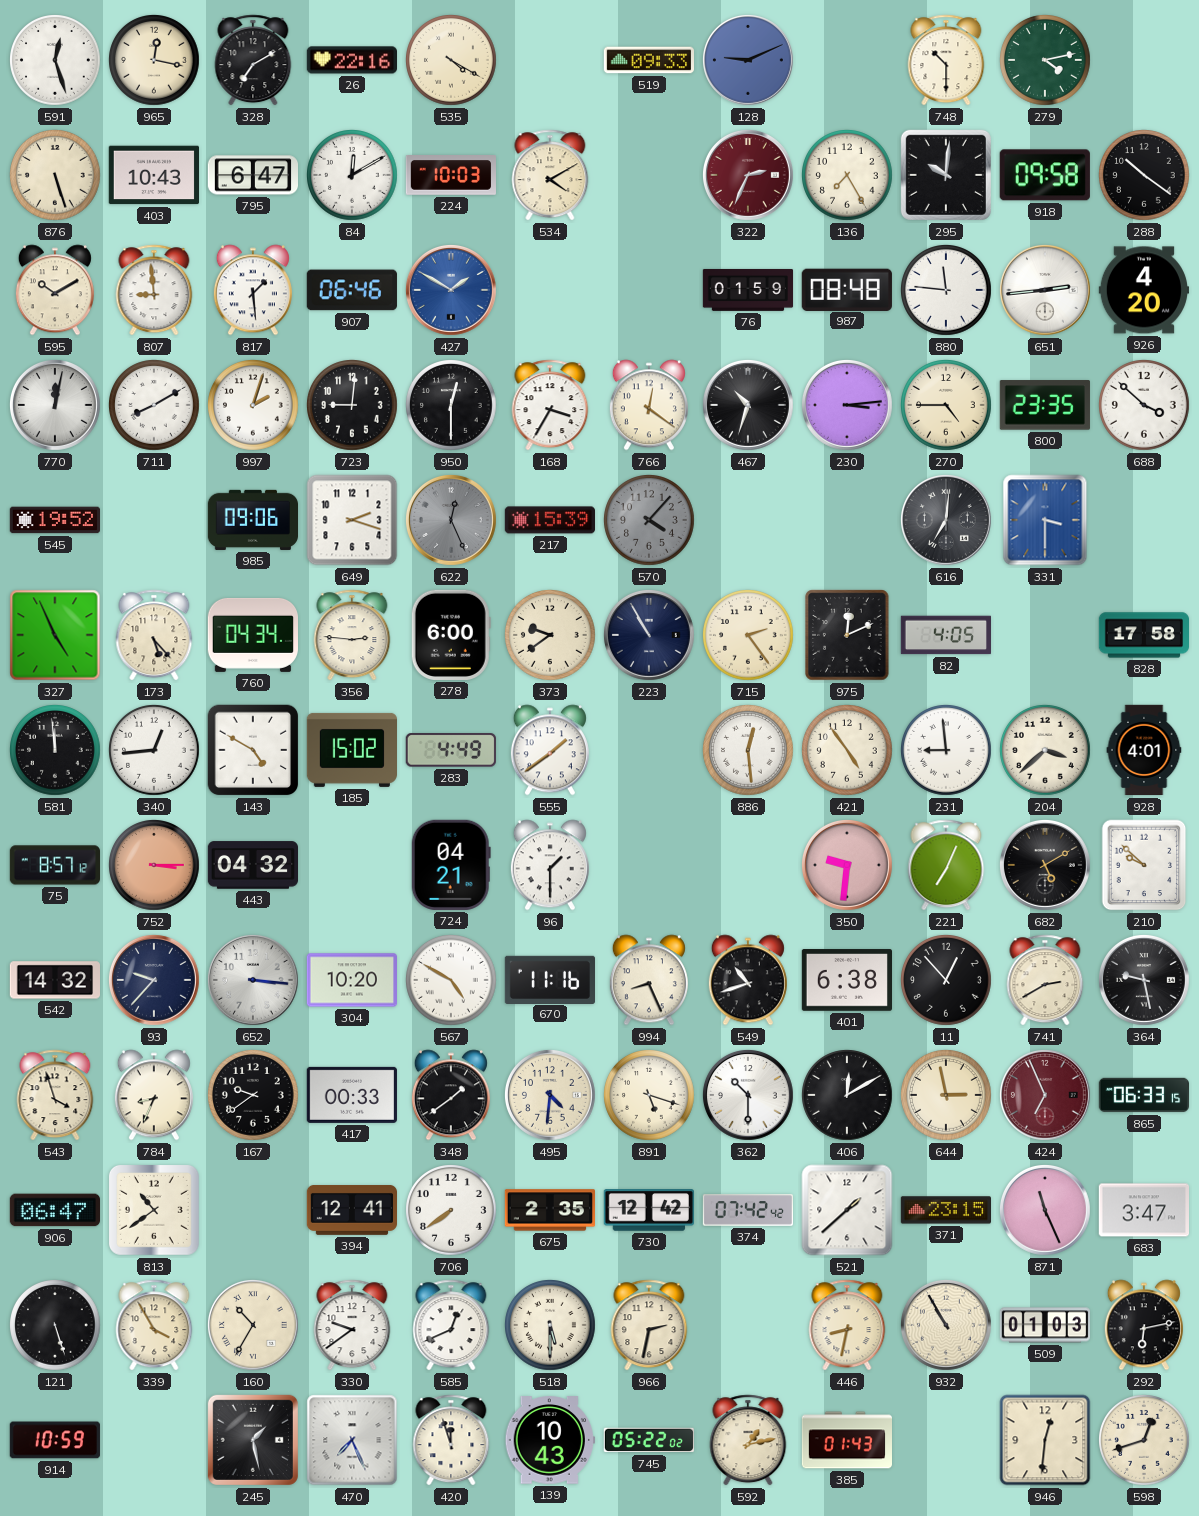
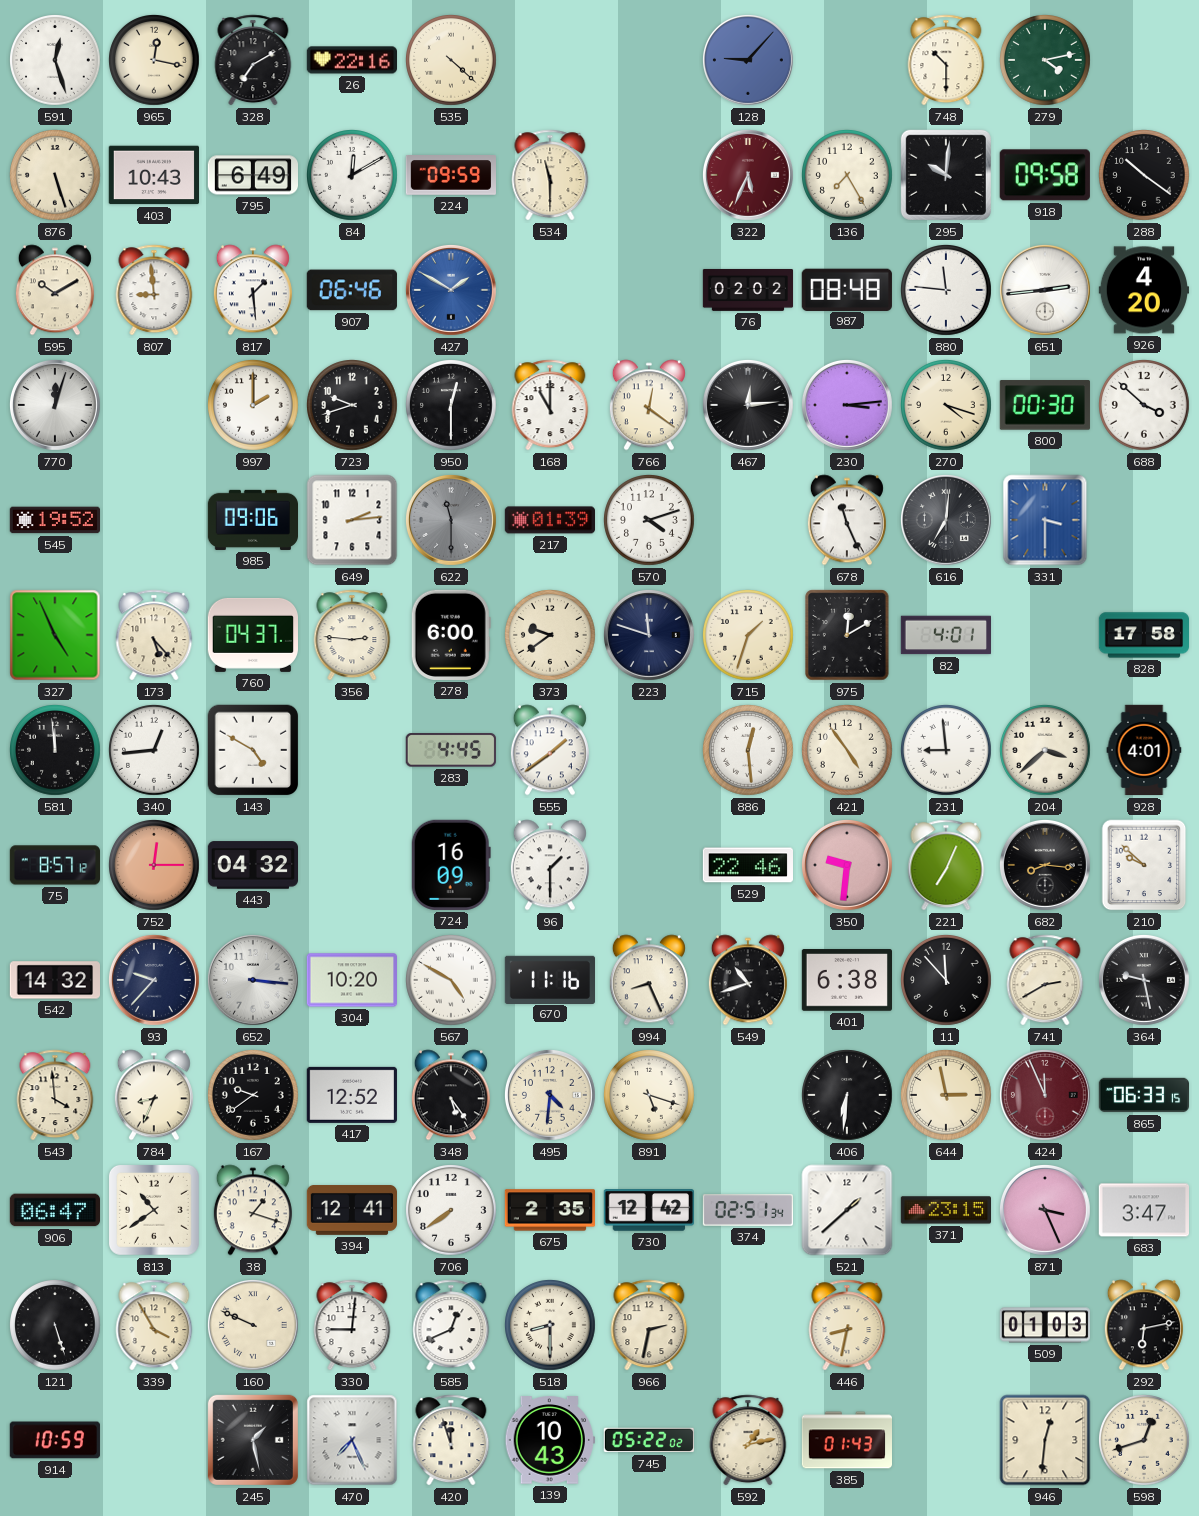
535: 4:20 -> 4:22 (452, 61)
519: 09:33 -> none (648, 60)
128: 9:11 -> 9:07 (748, 60)
795: 6:47 -> 6:49 (252, 175)
224: 10:03 -> 09:59 (450, 176)
534: 4:10 -> 11:30 (550, 175)
322: 2:34 -> 5:34 (748, 175)
76: 01:59 -> 02:02 (748, 290)
770: 12:02 -> 12:03 (55, 405)
711: 8:10 -> none (155, 406)
997: 2:03 -> 2:00 (254, 406)
723: 9:01 -> 9:42 (353, 406)
168: 3:35 -> 11:00 (550, 405)
467: 10:33 -> 12:14 (748, 405)
270: 4:45 -> 4:18 (947, 406)
800: 23:35 -> 00:30 (1045, 405)
649: 2:18 -> 2:14 (352, 520)
622: 12:26 -> 11:30 (451, 520)
217: 15:39 -> 01:39 (549, 520)
570: 4:07 -> 4:12 (650, 521)
570 dial: grey -> white (650, 521)
678: none -> 11:26 (847, 520)
760: 04:34 -> 04:37 (252, 635)
223: 10:55 -> 11:48 (649, 635)
715: 2:24 -> 1:33 (749, 636)
975: 12:11 -> 12:10 (847, 635)
82: 4:05 -> 4:01 (945, 635)
185: 15:02 -> none (351, 750)
283: 4:49 -> 4:45 (451, 750)
752: 3:15 -> 12:15 (155, 866)
724: 04:21 -> 16:09 (451, 865)
529: none -> 22:46 (747, 865)
682: 5:10 -> 8:16 (1045, 865)
11: 12:53 -> 11:53 (947, 981)
543: 3:57 -> 3:59 (55, 1095)
417: 00:33 -> 12:52 (352, 1095)
348: 1:39 -> 5:24 (451, 1095)
362: 10:30 -> none (748, 1095)
406: 12:10 -> 6:31 (848, 1096)
424: 6:56 -> 11:56 (1045, 1095)
38: none -> 1:18 (253, 1210)
374: 07:42 -> 02:51 (747, 1210)
871: 11:26 -> 3:26 (1045, 1210)
160: 10:35 -> 9:49 (253, 1325)
330: 9:39 -> 9:01 (352, 1325)
518: 5:30 -> 8:30 (551, 1326)
932: 10:55 -> none (946, 1325)
